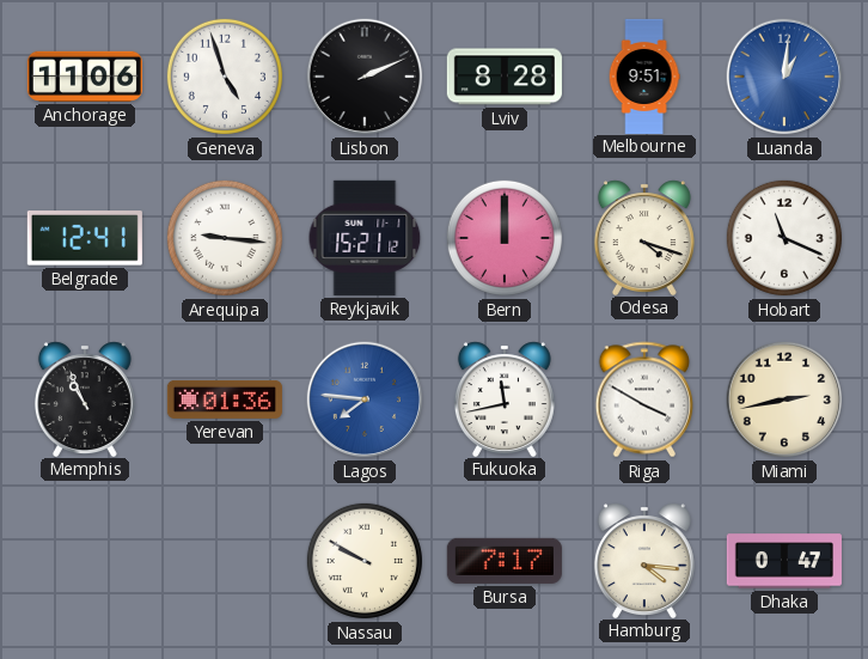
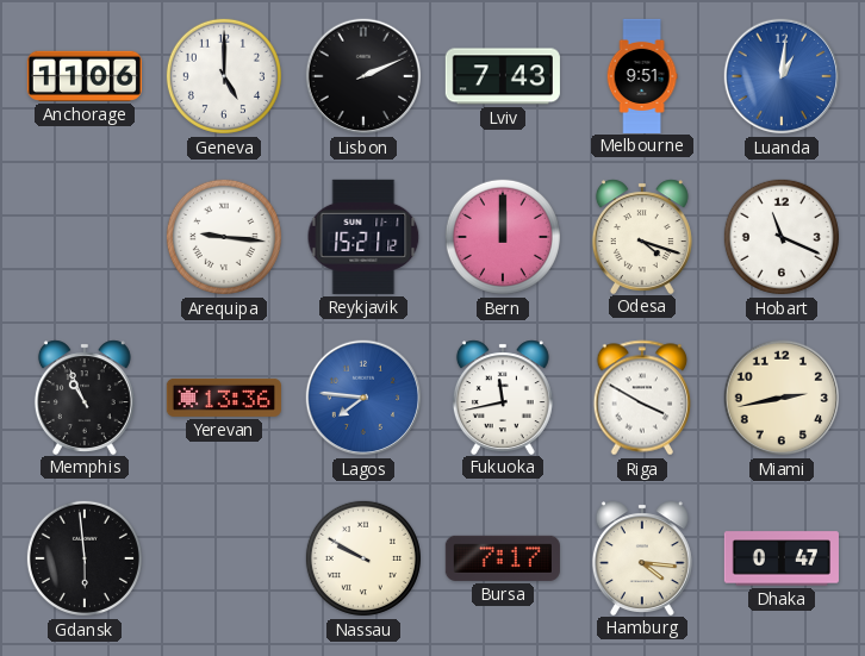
Geneva: 4:57 -> 5:00 (224, 76)
Lviv: 8:28 -> 7:43 (503, 76)
Belgrade: 12:41 -> none (85, 239)
Yerevan: 01:36 -> 13:36 (224, 398)
Gdansk: none -> 5:59 (85, 558)
